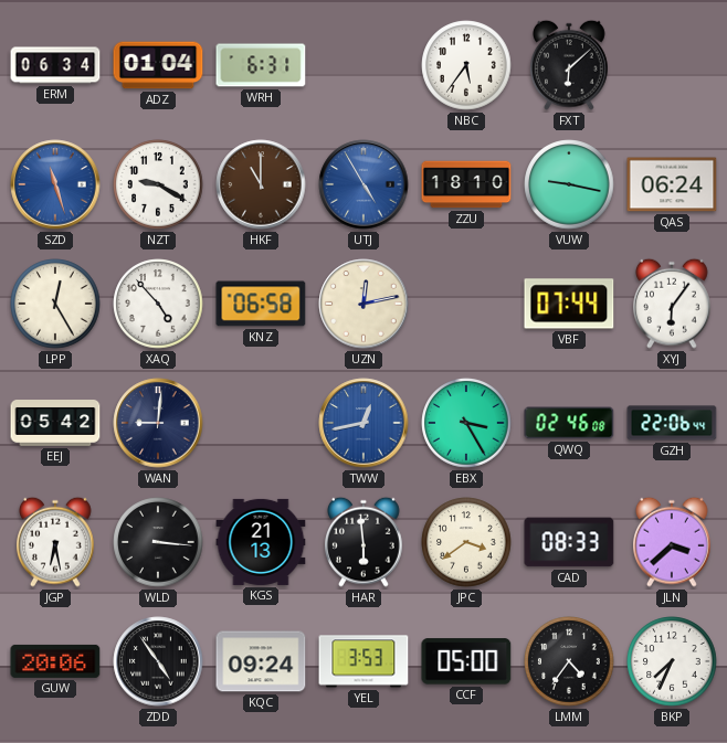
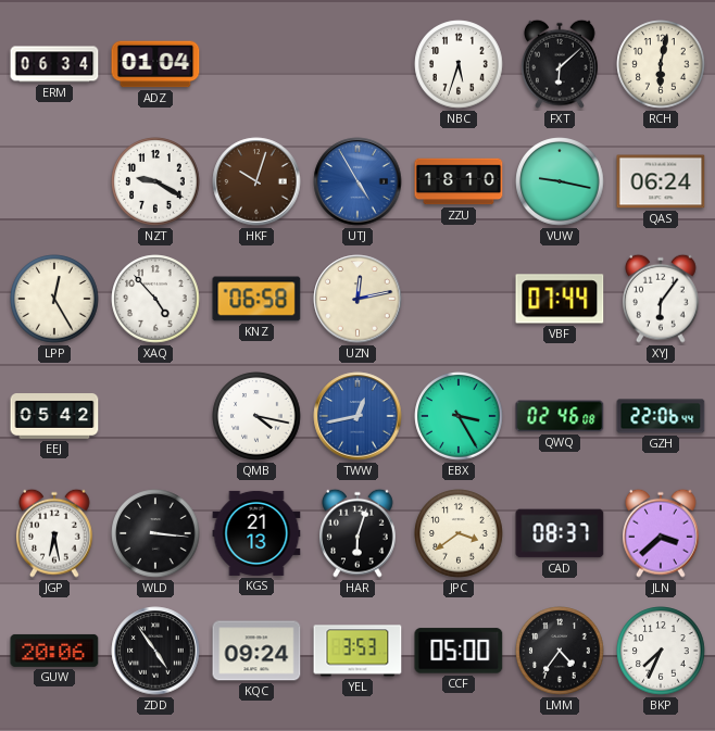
WRH: 6:31 -> none (261, 65)
NBC: 5:36 -> 5:33 (459, 64)
RCH: none -> 6:02 (661, 64)
SZD: 11:27 -> none (55, 184)
HKF: 11:00 -> 10:03 (256, 181)
WAN: 9:01 -> none (158, 423)
QMB: none -> 4:17 (256, 416)
HAR: 5:59 -> 6:03 (359, 533)
CAD: 08:33 -> 08:37 (560, 533)
